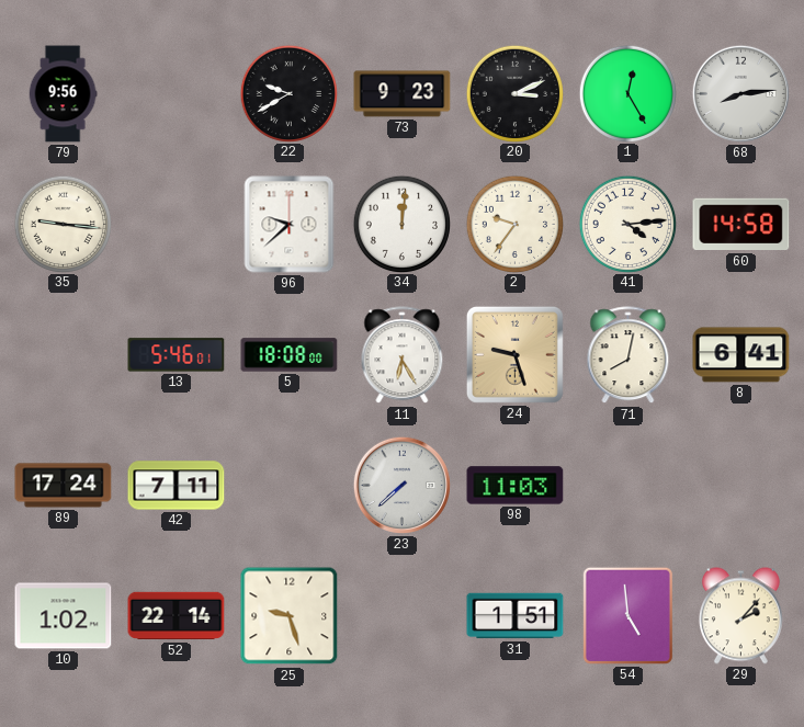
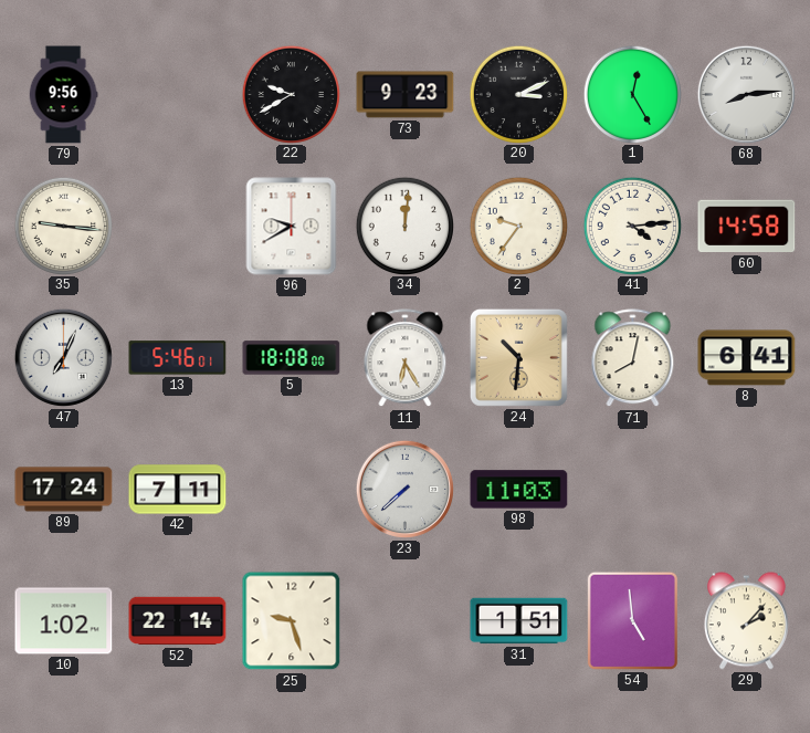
96: 9:38 -> 9:40 (292, 227)
47: none -> 7:04 (63, 357)
24: 9:27 -> 10:31 (518, 357)
